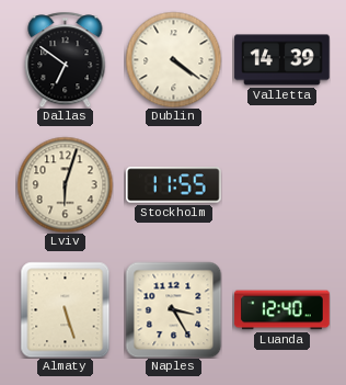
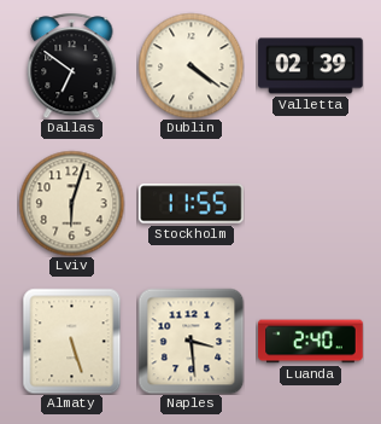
Valletta: 14:39 -> 02:39 (311, 66)
Naples: 3:25 -> 3:29 (190, 341)
Luanda: 12:40 -> 2:40 (311, 342)
